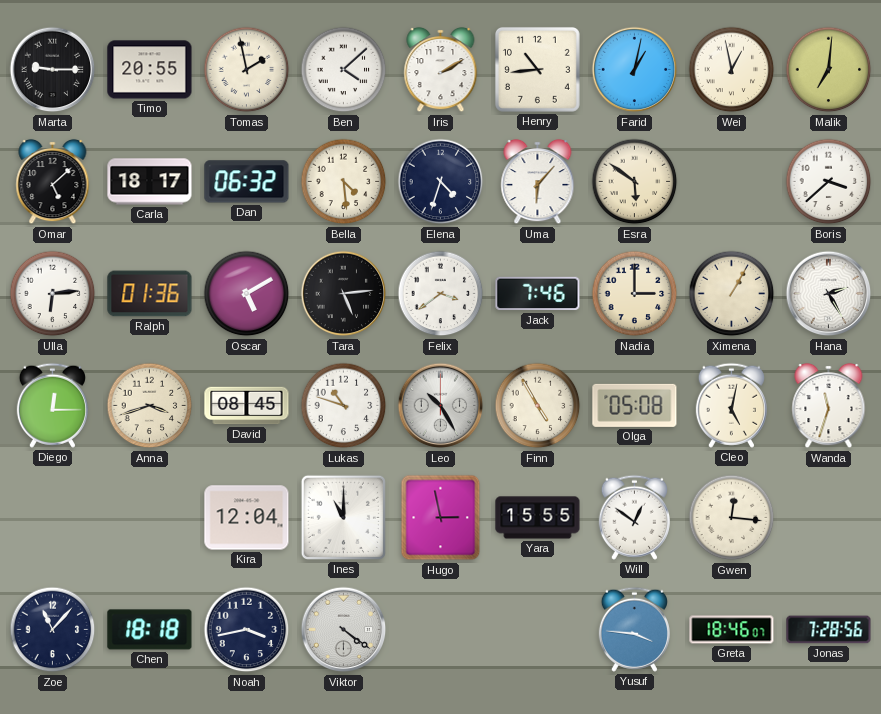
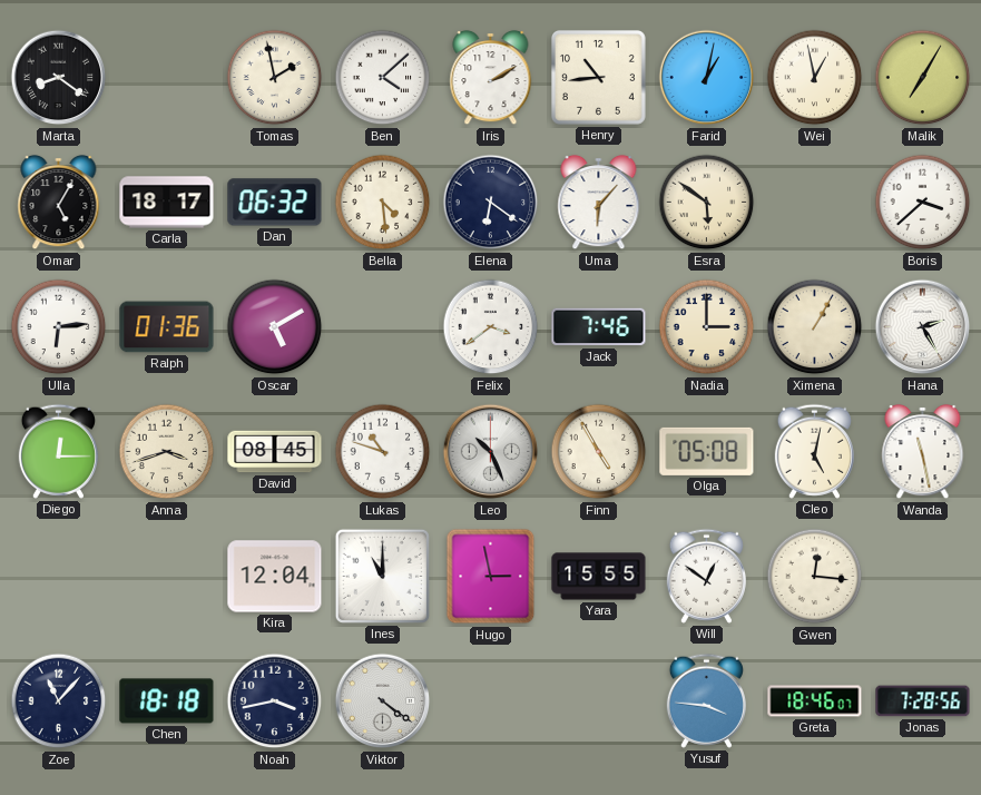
Marta: 9:15 -> 8:21 (59, 78)
Timo: 20:55 -> none (150, 70)
Malik: 7:01 -> 7:05 (923, 78)
Omar: 5:08 -> 5:05 (59, 203)
Elena: 4:33 -> 6:21 (491, 203)
Tara: 5:14 -> none (344, 294)
Leo: 10:25 -> 10:26 (491, 452)
Wanda: 11:33 -> 11:28 (923, 452)
